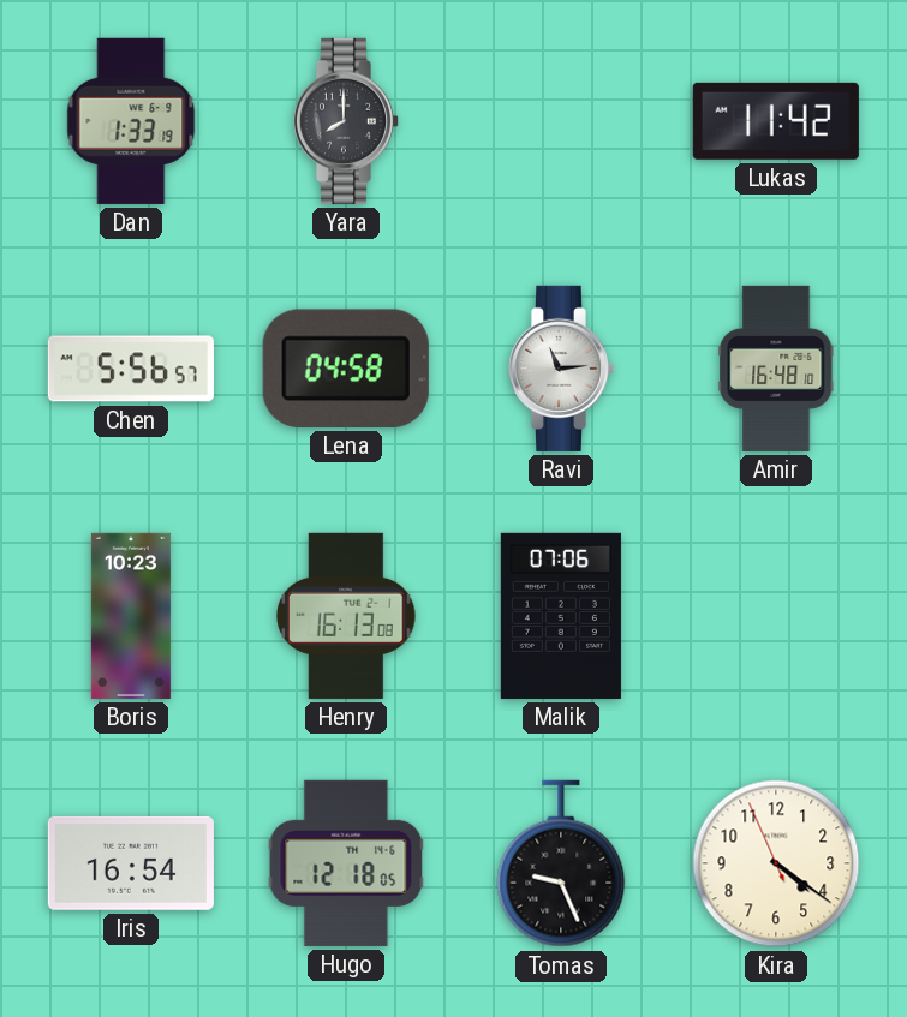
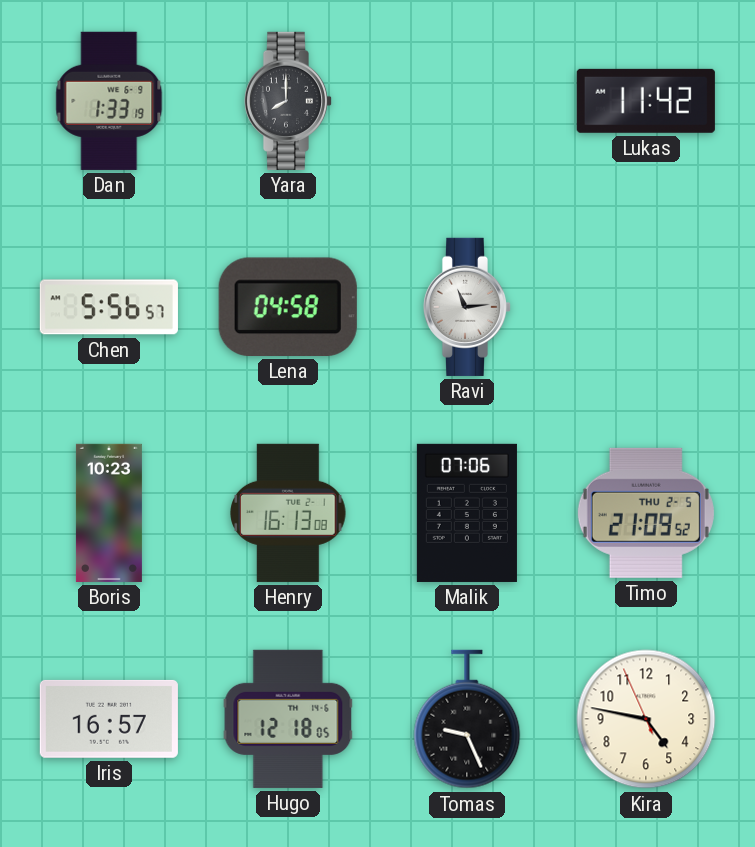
Amir: 16:48 -> none (776, 369)
Timo: none -> 21:09 (646, 513)
Iris: 16:54 -> 16:57 (109, 719)
Kira: 4:20 -> 4:46 (646, 719)
